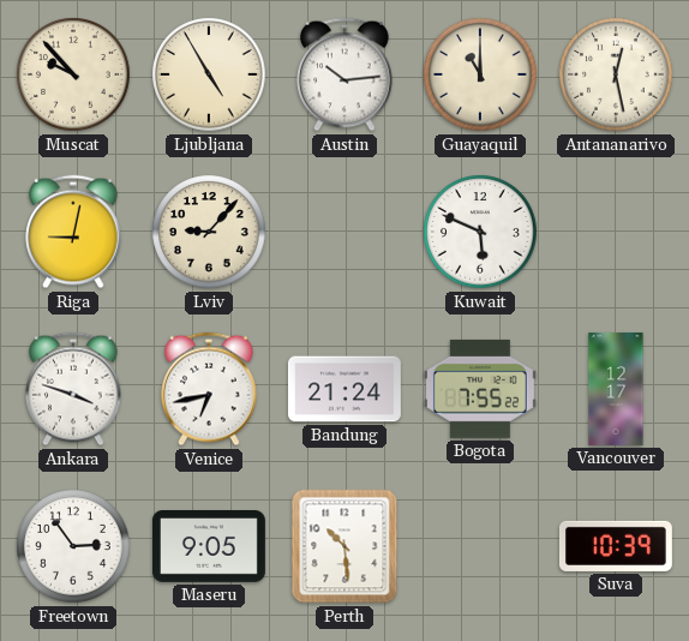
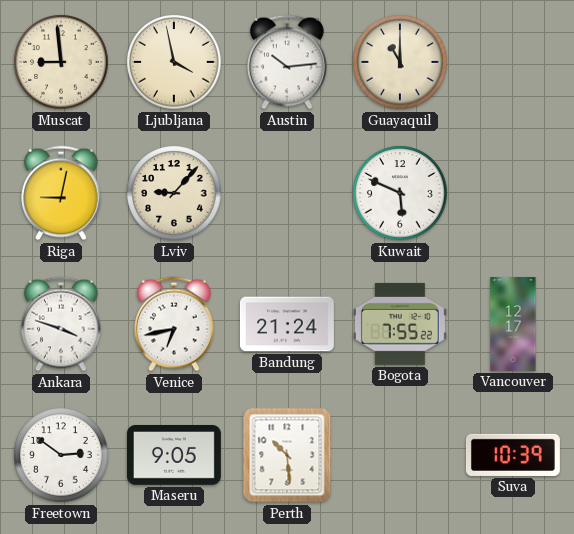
Muscat: 9:53 -> 8:59 (61, 62)
Ljubljana: 4:55 -> 3:58 (174, 62)
Antananarivo: 12:28 -> none (616, 74)
Freetown: 2:54 -> 2:51 (61, 455)
